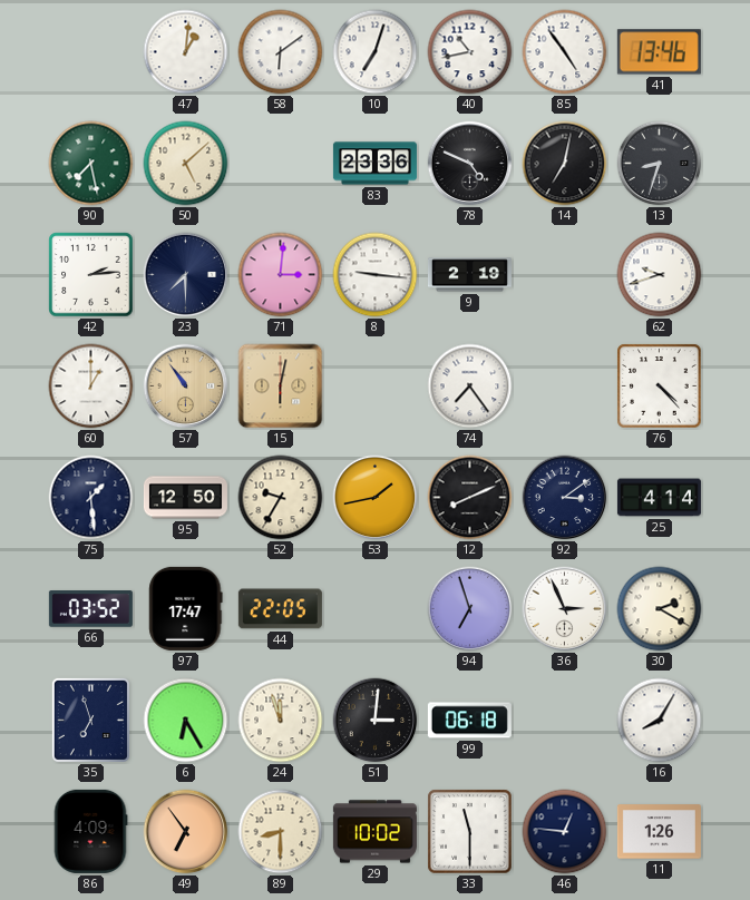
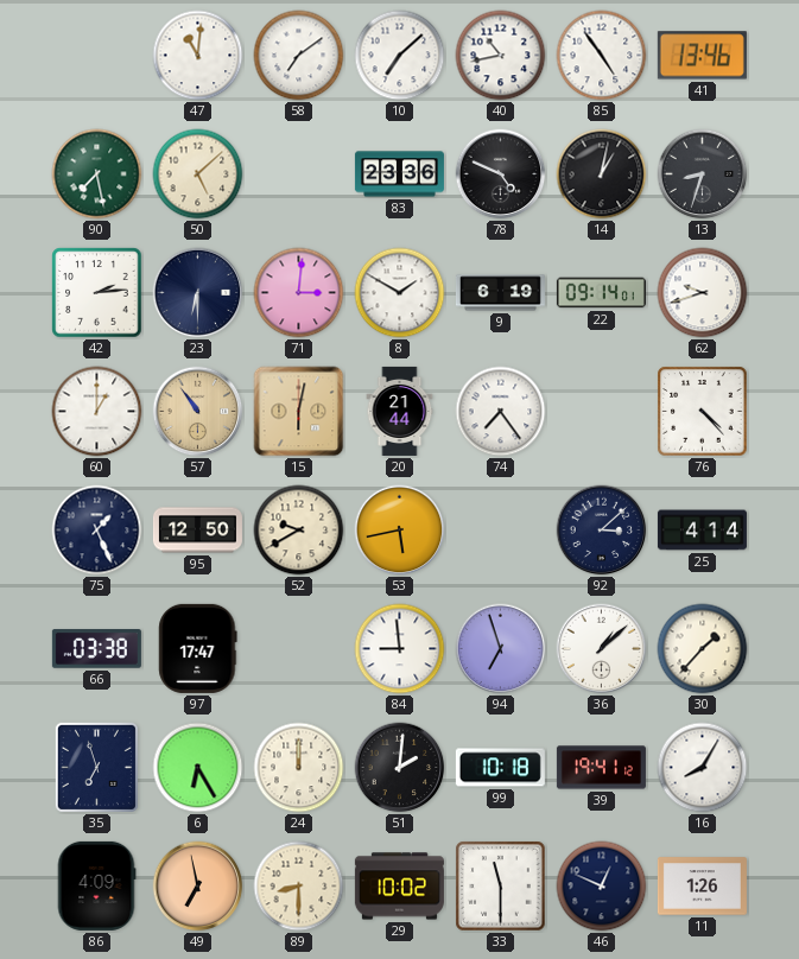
47: 1:01 -> 11:01 (198, 56)
58: 6:09 -> 7:09 (299, 56)
10: 7:03 -> 7:08 (400, 56)
14: 7:02 -> 1:02 (602, 174)
23: 7:30 -> 6:30 (198, 293)
8: 9:16 -> 1:50 (400, 293)
9: 2:19 -> 6:19 (500, 293)
22: none -> 09:14 (601, 293)
20: none -> 21:44 (400, 411)
75: 1:29 -> 1:26 (97, 531)
52: 9:35 -> 9:40 (299, 531)
53: 1:43 -> 5:43 (400, 531)
12: 8:11 -> none (470, 498)
92: 3:09 -> 3:08 (602, 531)
66: 03:52 -> 03:38 (96, 649)
44: 22:05 -> none (280, 609)
84: none -> 8:59 (400, 649)
36: 2:56 -> 1:08 (602, 649)
30: 2:20 -> 1:37 (703, 649)
24: 11:57 -> 12:00 (299, 768)
51: 3:01 -> 2:01 (400, 768)
99: 06:18 -> 10:18 (500, 768)
39: none -> 19:41 (601, 768)
49: 6:54 -> 6:58 (198, 887)
46: 12:46 -> 12:49 (602, 887)
